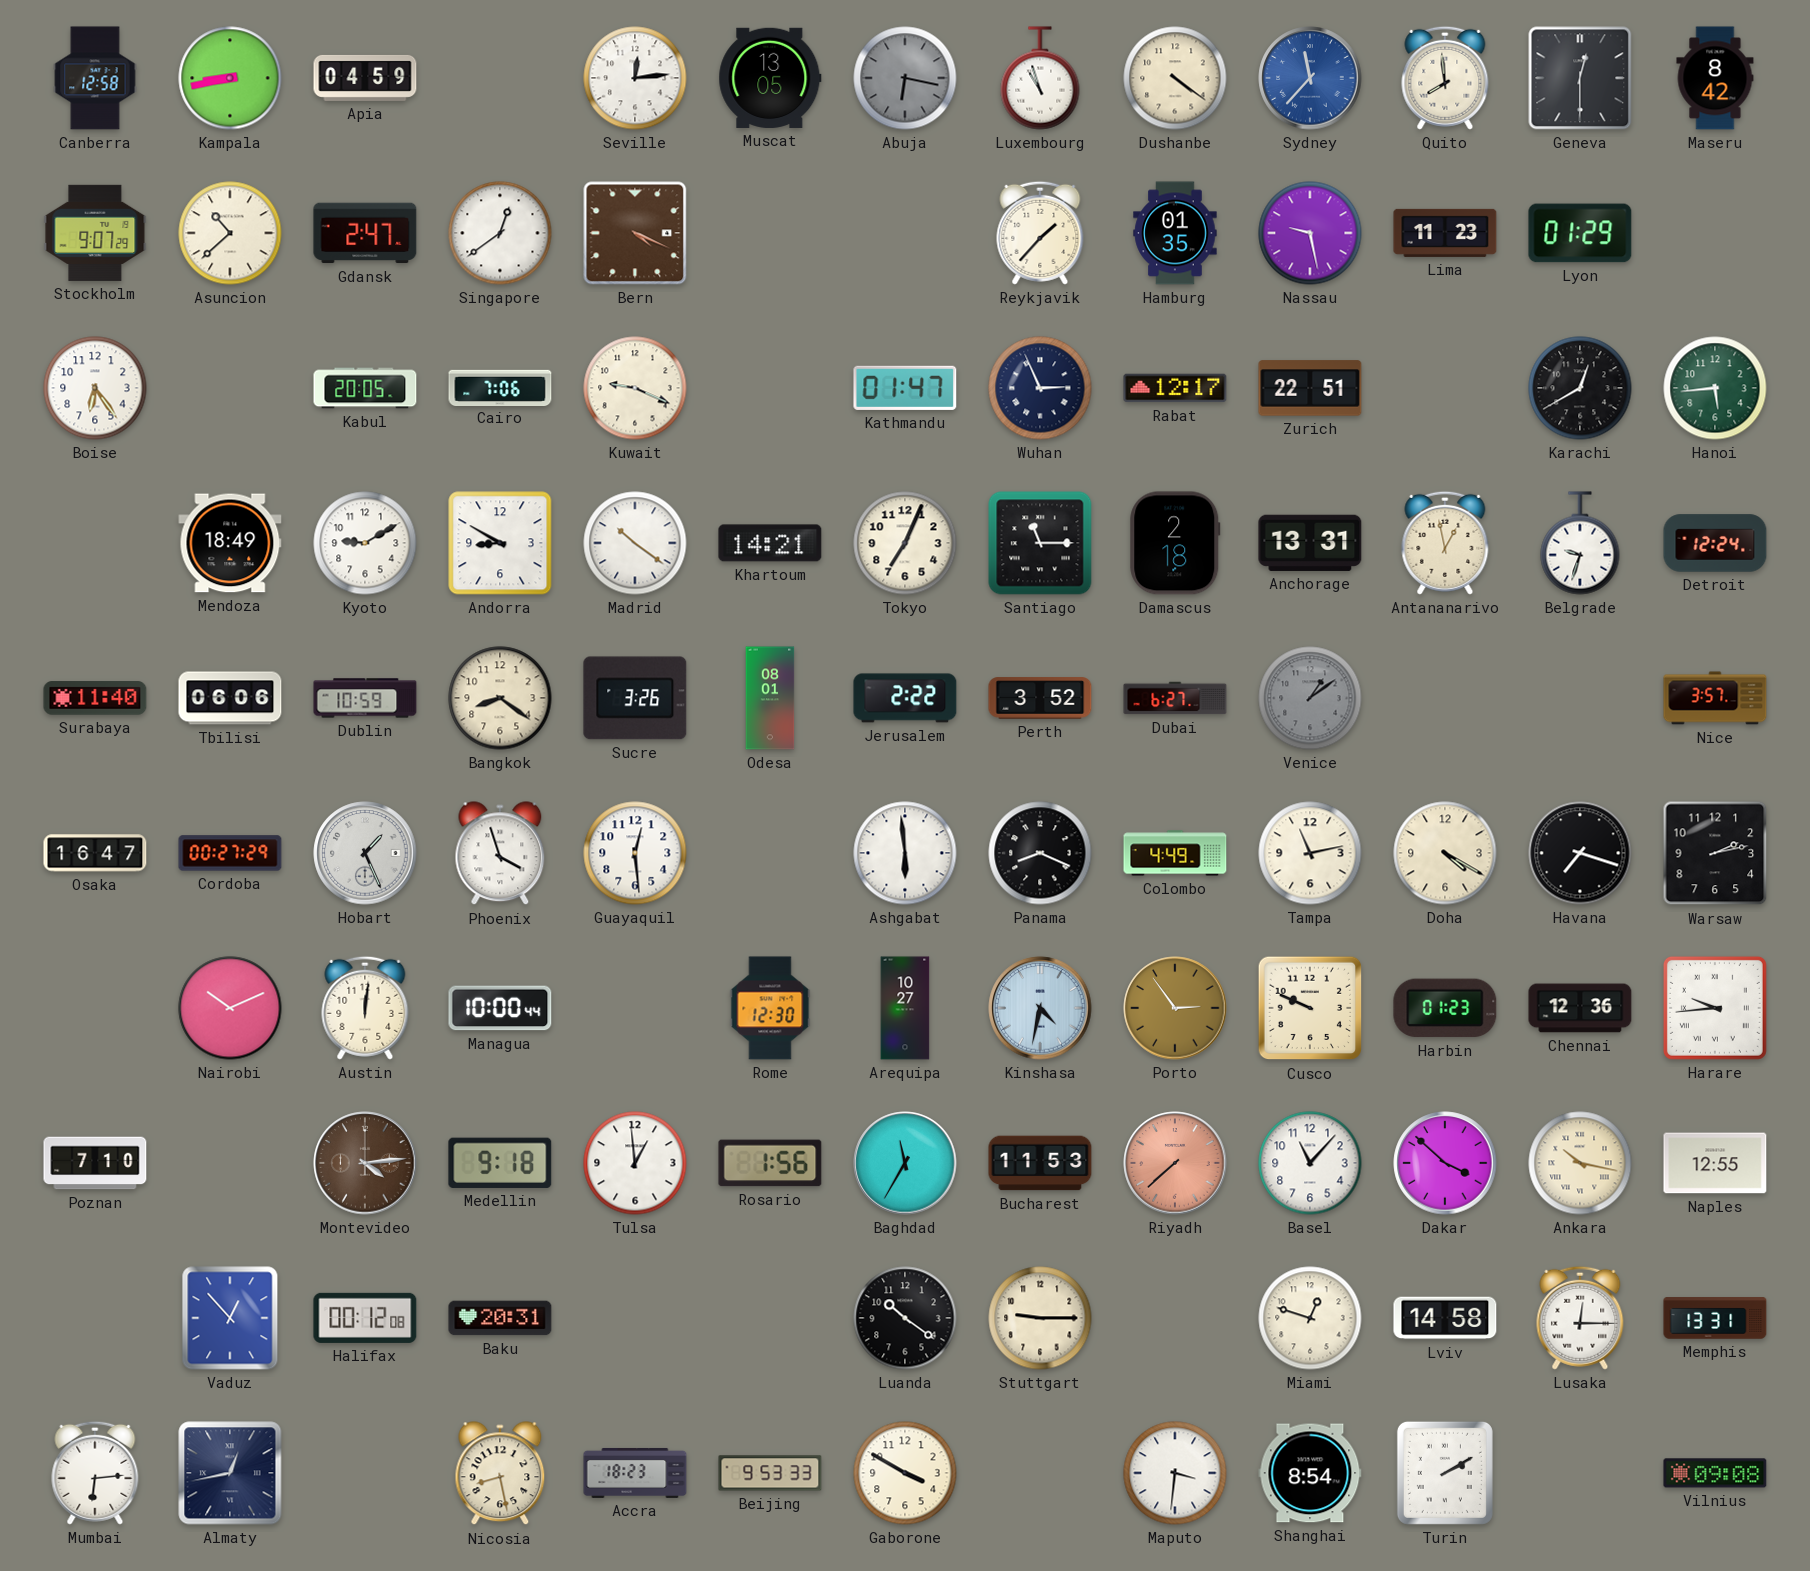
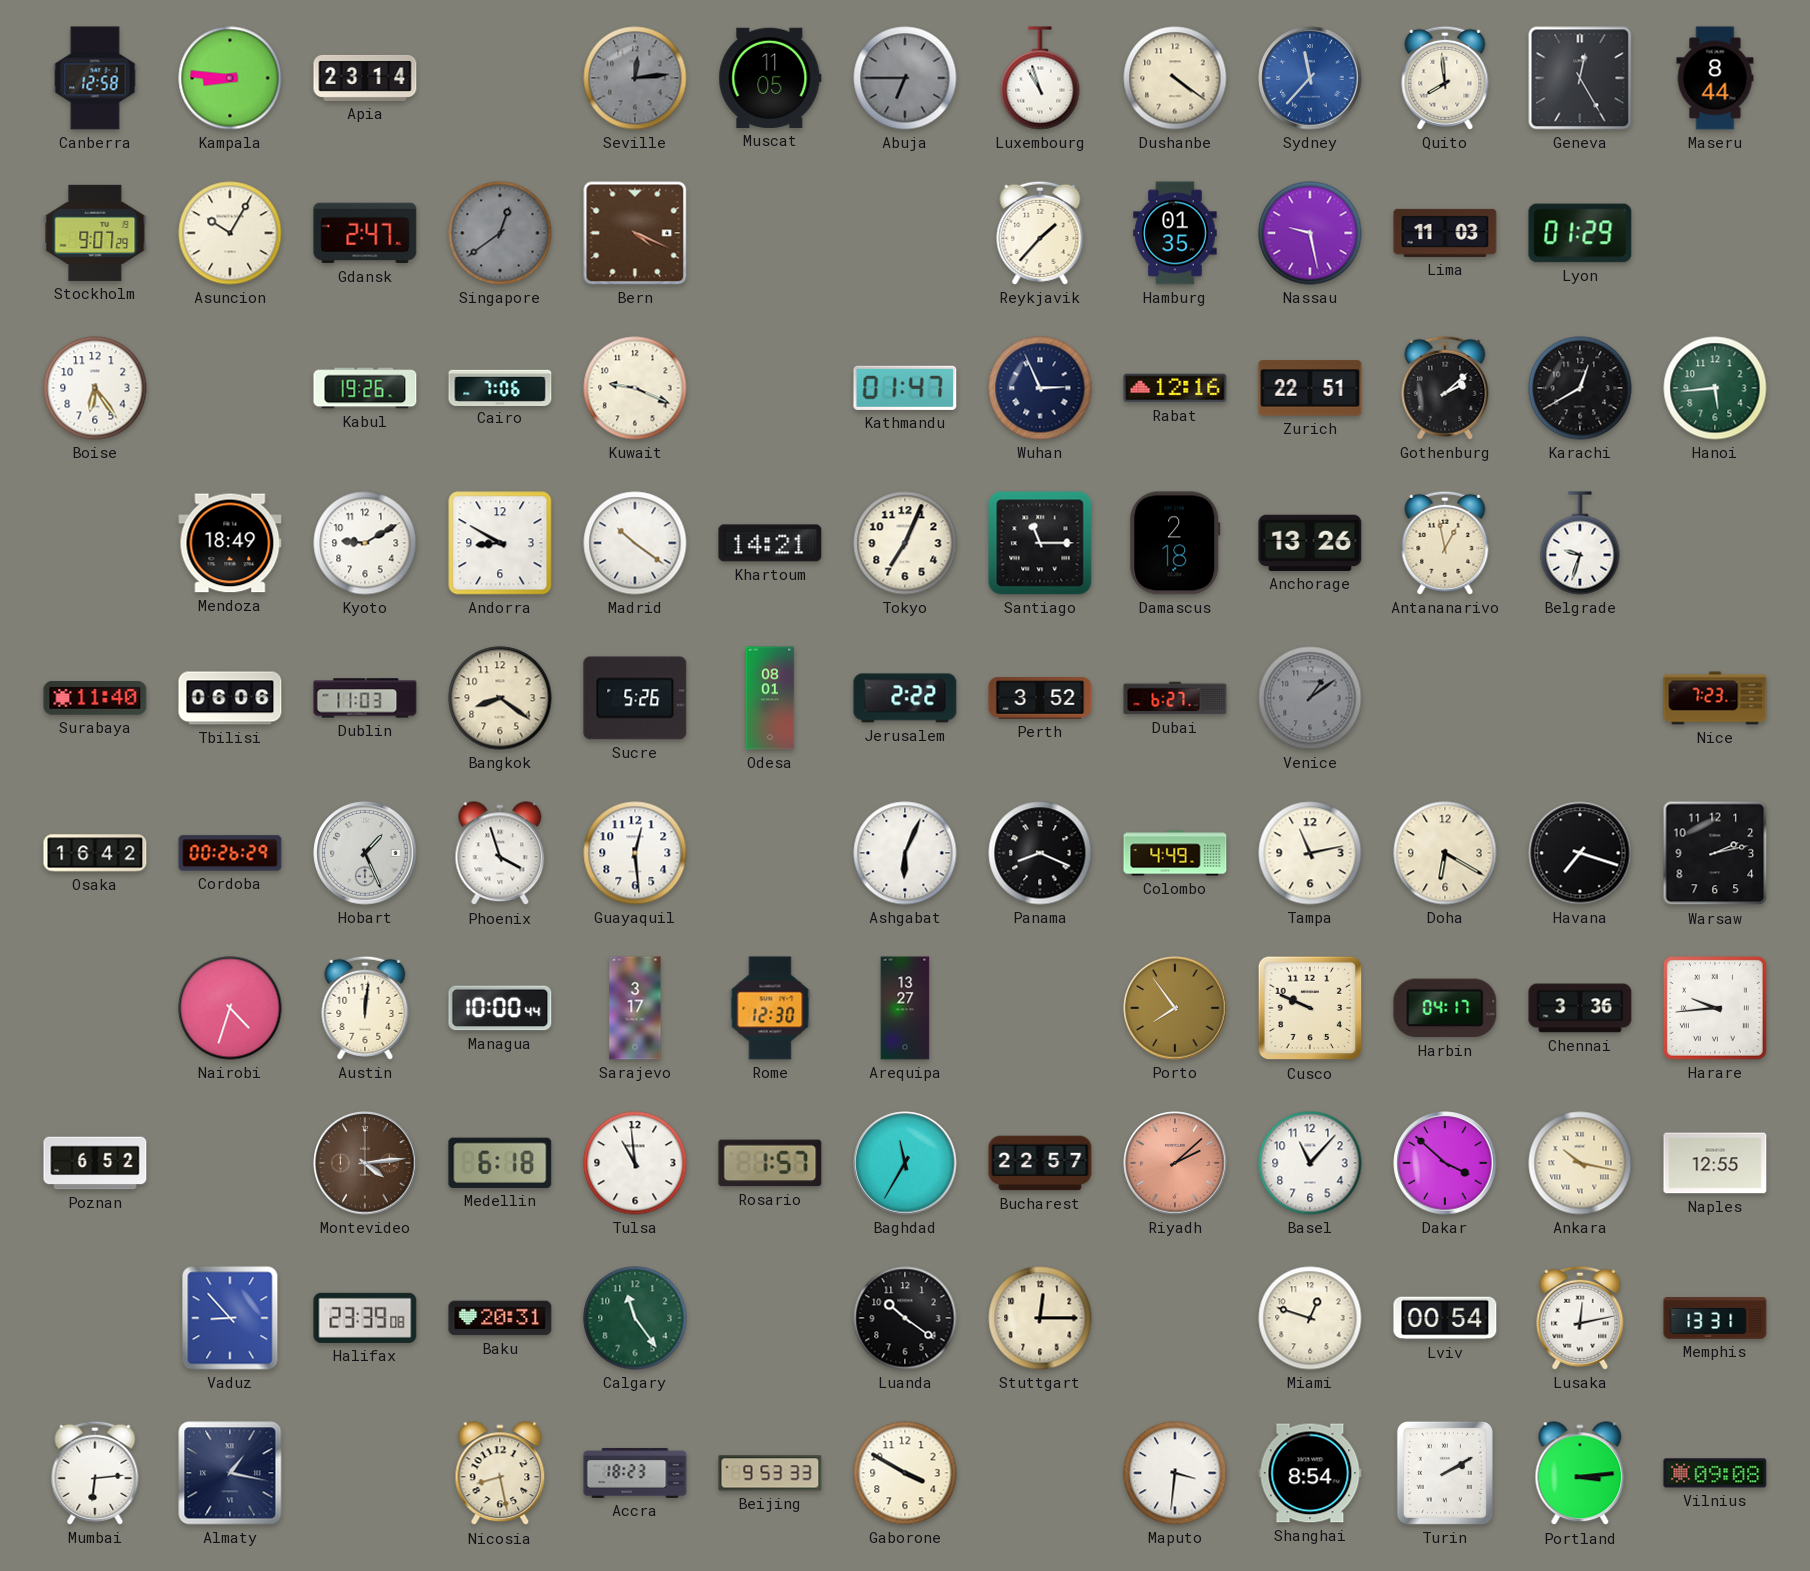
Kampala: 8:43 -> 8:46 (230, 78)
Apia: 04:59 -> 23:14 (365, 78)
Seville dial: white -> grey (635, 78)
Muscat: 13:05 -> 11:05 (770, 78)
Abuja: 6:17 -> 6:45 (905, 78)
Geneva: 12:30 -> 12:25 (1580, 78)
Maseru: 8:42 -> 8:44 (1715, 78)
Asuncion: 10:38 -> 10:05 (230, 233)
Singapore dial: white -> grey (500, 233)
Lima: 11:23 -> 11:03 (1445, 233)
Kabul: 20:05 -> 19:26 (365, 388)
Rabat: 12:17 -> 12:16 (1175, 388)
Gothenburg: none -> 2:08 (1445, 388)
Anchorage: 13:31 -> 13:26 (1310, 543)
Detroit: 12:24 -> none (1715, 543)
Dublin: 10:59 -> 11:03 (365, 698)
Sucre: 3:26 -> 5:26 (635, 698)
Nice: 3:57 -> 7:23 (1715, 698)
Osaka: 16:47 -> 16:42 (95, 853)
Cordoba: 00:27 -> 00:26 (230, 853)
Ashgabat: 5:59 -> 6:04 (905, 853)
Doha: 4:20 -> 6:20 (1445, 853)
Nairobi: 10:11 -> 4:33 (230, 1008)
Sarajevo: none -> 3:17 (635, 1008)
Arequipa: 10:27 -> 13:27 (905, 1008)
Kinshasa: 4:32 -> none (1040, 1008)
Porto: 2:54 -> 7:54 (1175, 1008)
Harbin: 01:23 -> 04:17 (1445, 1008)
Chennai: 12:36 -> 3:36 (1580, 1008)
Poznan: 7:10 -> 6:52 (95, 1163)
Medellin: 9:18 -> 6:18 (500, 1163)
Tulsa: 12:59 -> 10:59 (635, 1163)
Rosario: 1:56 -> 1:57 (770, 1163)
Bucharest: 11:53 -> 22:57 (1040, 1163)
Riyadh: 7:38 -> 2:08 (1175, 1163)
Vaduz: 12:53 -> 8:53 (230, 1318)
Halifax: 00:12 -> 23:39 (365, 1318)
Calgary: none -> 11:24 (635, 1318)
Stuttgart: 9:15 -> 12:15 (1040, 1318)
Lviv: 14:58 -> 00:54 (1445, 1318)
Lusaka: 12:15 -> 12:13 (1580, 1318)
Almaty: 12:43 -> 1:17 (230, 1473)
Portland: none -> 3:14 (1580, 1474)
